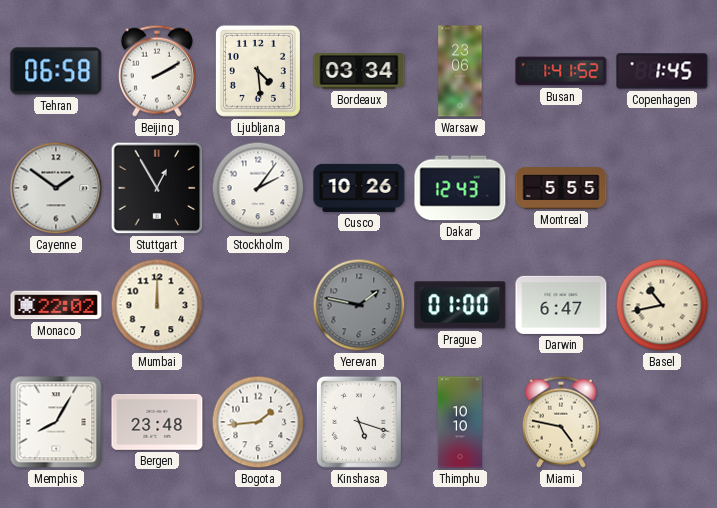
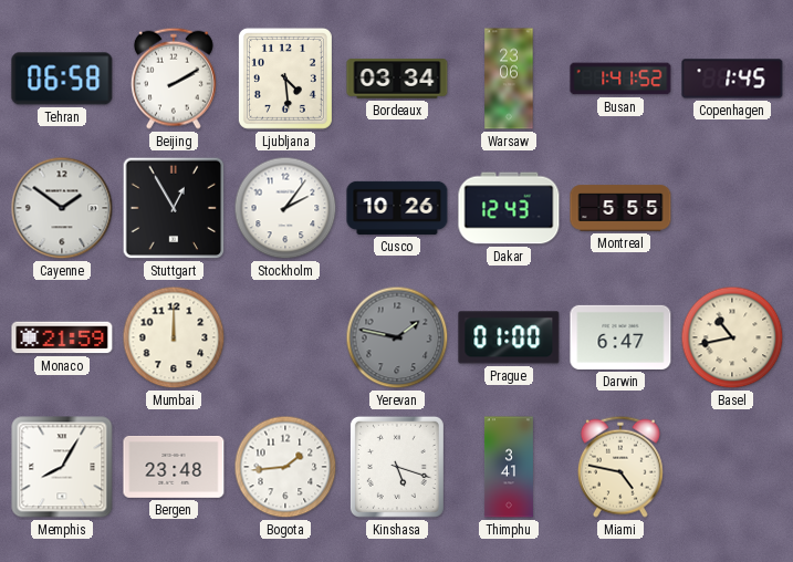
Monaco: 22:02 -> 21:59 (62, 337)
Thimphu: 10:10 -> 3:41 (509, 467)
